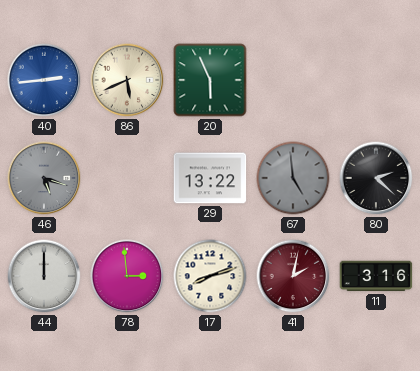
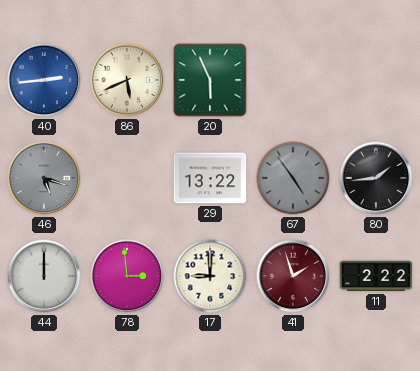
67: 4:59 -> 4:54 (293, 178)
80: 2:22 -> 1:44 (376, 178)
17: 8:12 -> 9:00 (210, 276)
41: 2:02 -> 1:57 (293, 276)
11: 3:16 -> 2:22 (376, 276)
